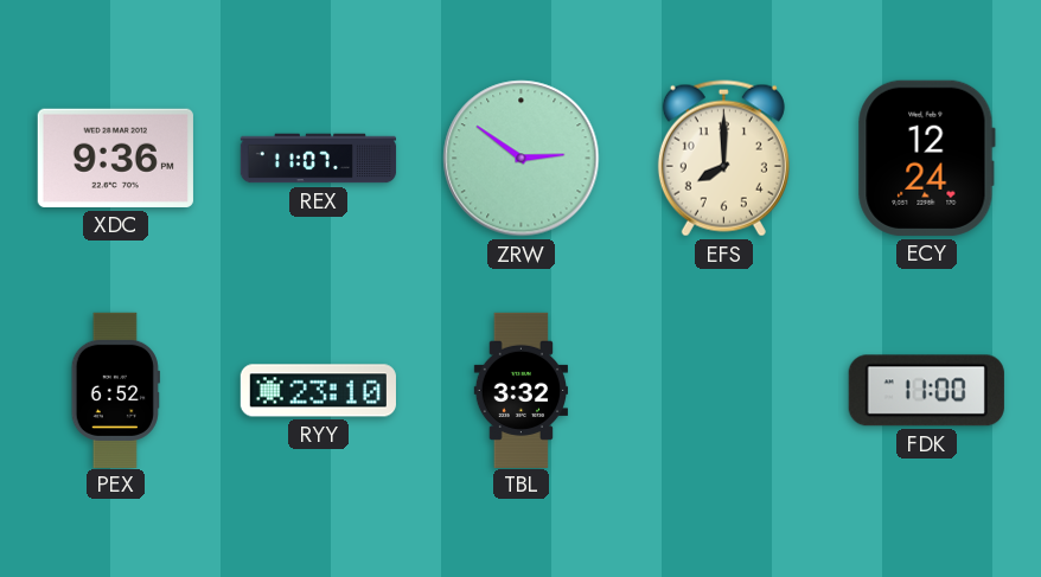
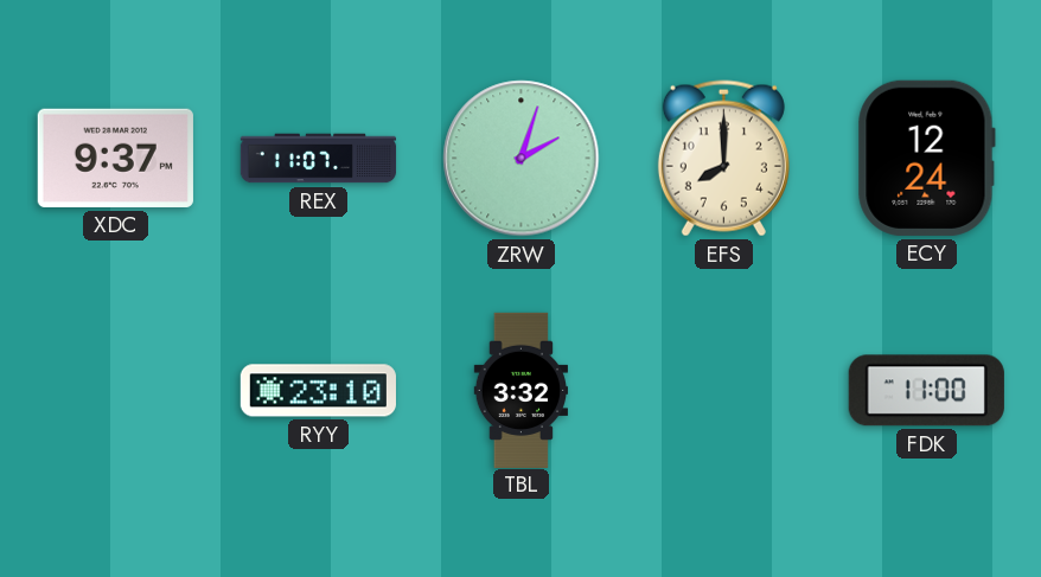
XDC: 9:36 -> 9:37 (115, 158)
ZRW: 2:51 -> 2:03 (522, 159)
PEX: 6:52 -> none (115, 390)
